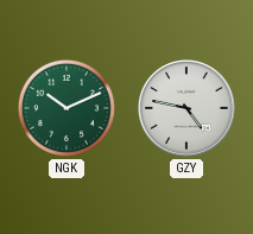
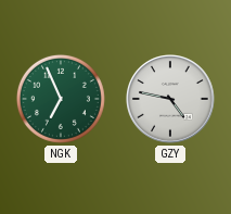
NGK: 10:11 -> 6:56 (61, 99)
